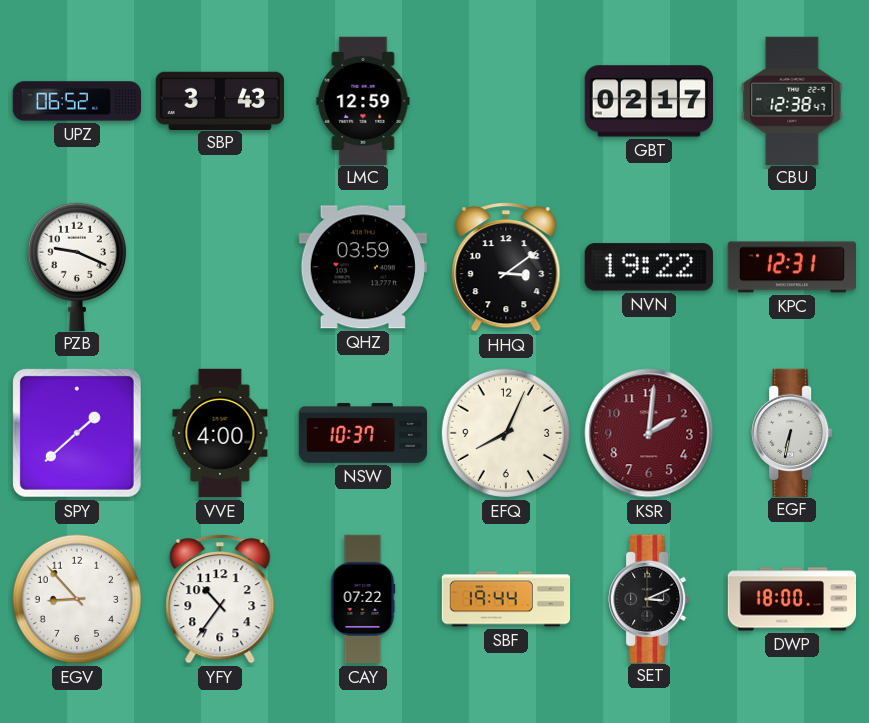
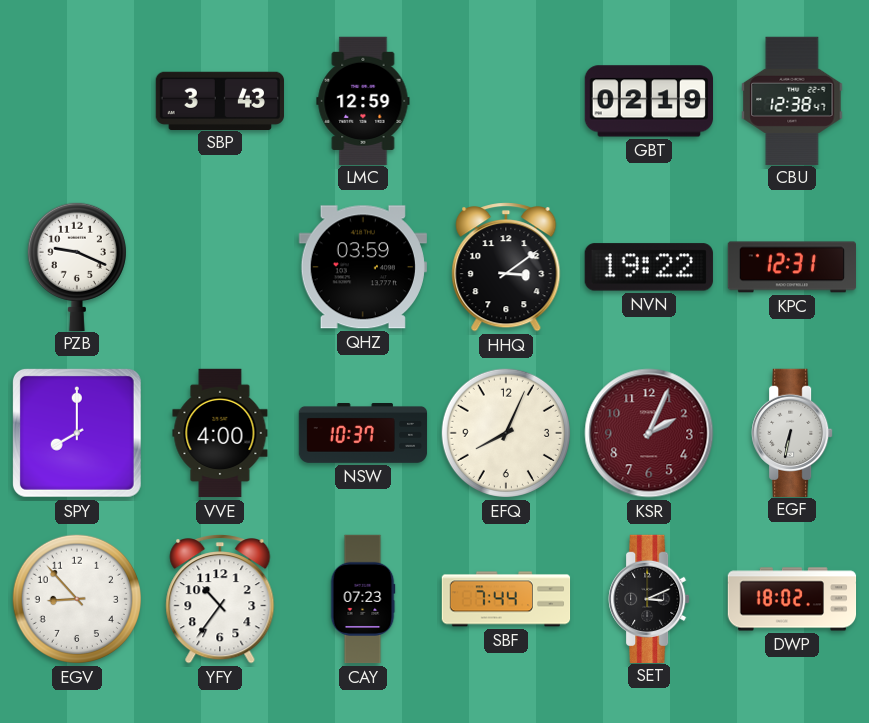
UPZ: 06:52 -> none (77, 101)
GBT: 02:17 -> 02:19 (648, 101)
SPY: 1:38 -> 8:00 (77, 433)
KSR: 2:01 -> 2:04 (649, 433)
CAY: 07:22 -> 07:23 (363, 599)
SBF: 19:44 -> 7:44 (506, 599)
DWP: 18:00 -> 18:02 (792, 599)
